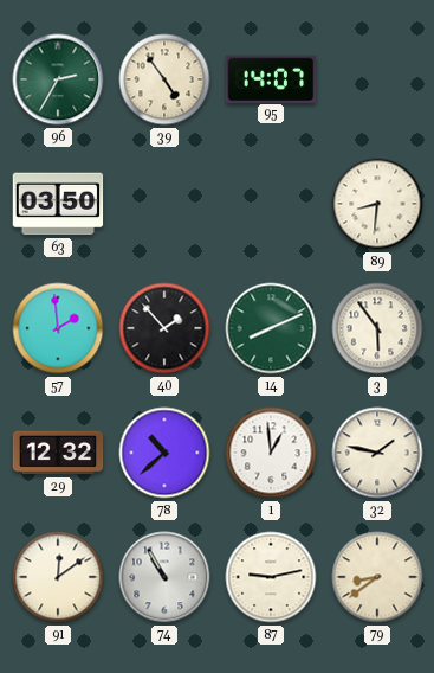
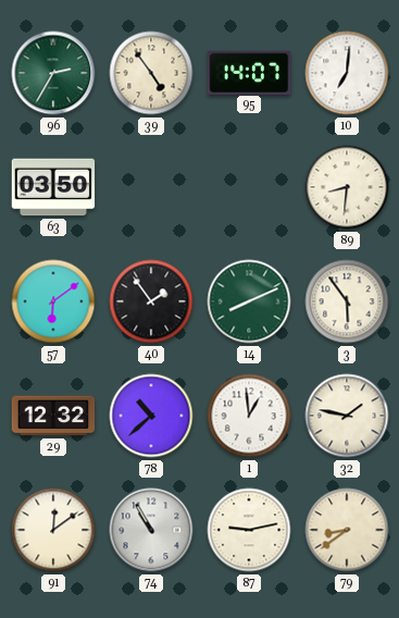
10: none -> 7:01 (347, 73)
57: 1:59 -> 6:09 (53, 301)
40: 1:53 -> 1:54 (151, 301)
